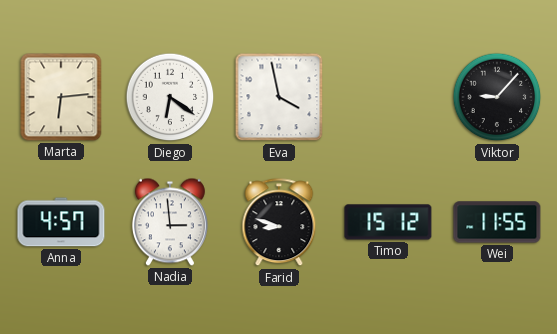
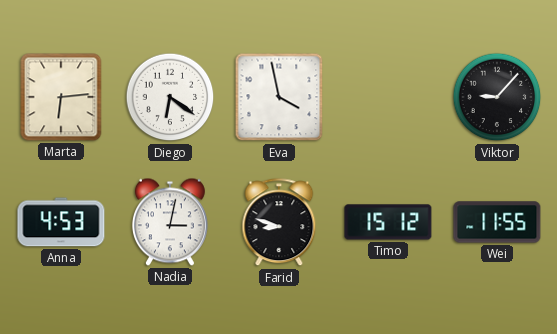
Anna: 4:57 -> 4:53 (61, 222)
Nadia: 2:59 -> 3:02 (170, 222)
